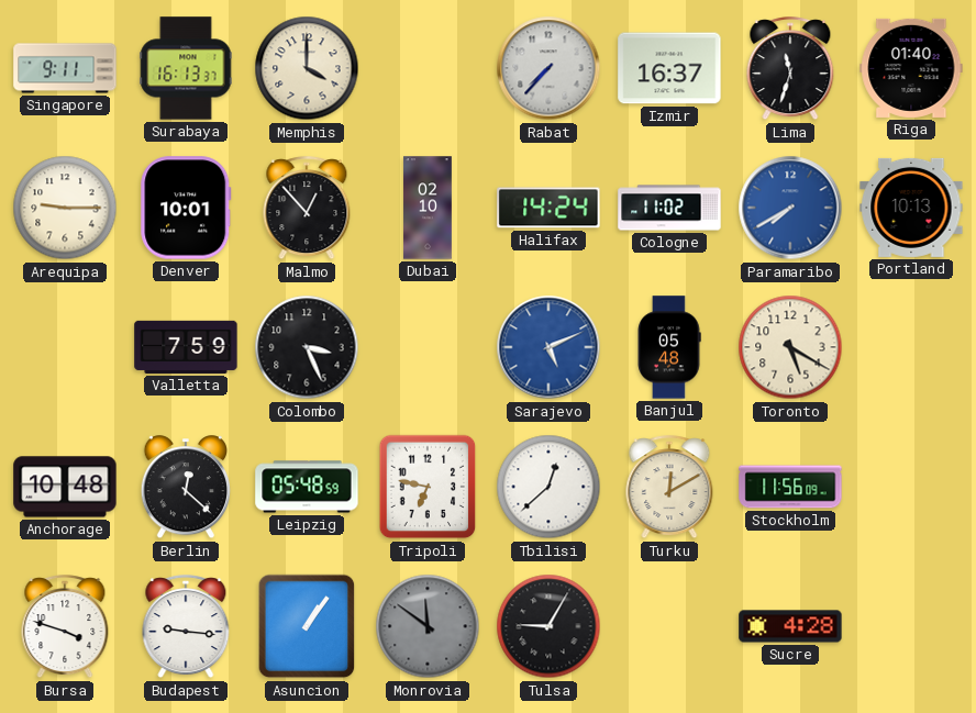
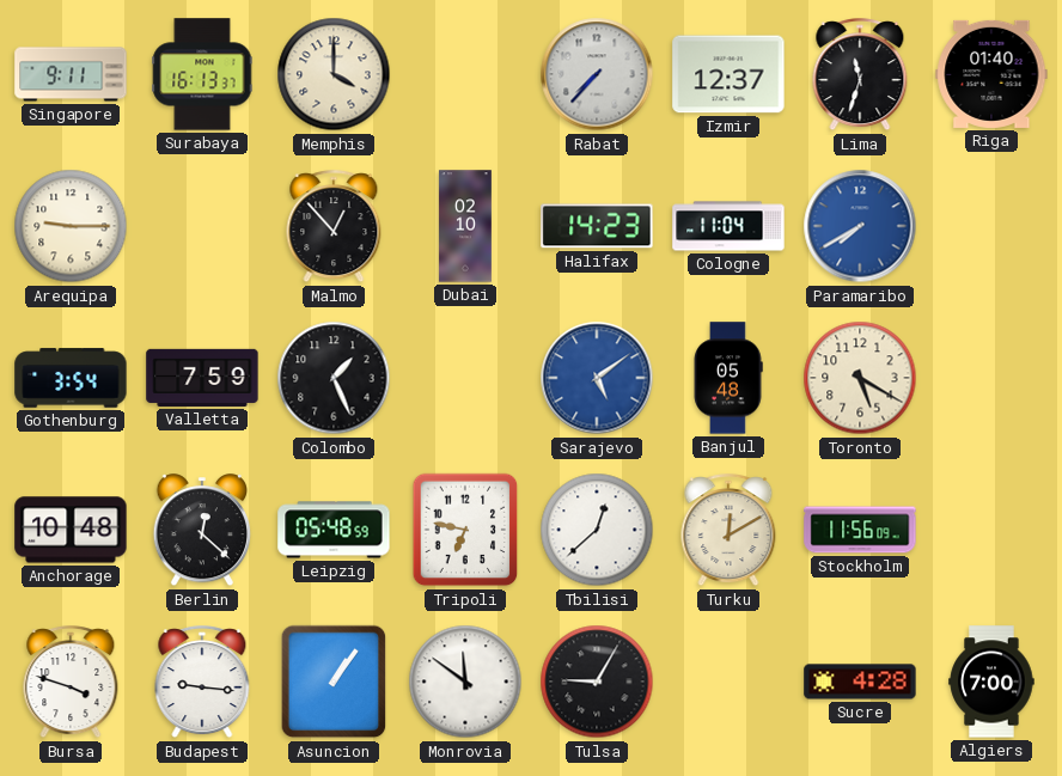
Izmir: 16:37 -> 12:37 (728, 74)
Denver: 10:01 -> none (186, 208)
Halifax: 14:24 -> 14:23 (597, 226)
Cologne: 11:02 -> 11:04 (728, 226)
Portland: 10:13 -> none (911, 208)
Gothenburg: none -> 3:54 (71, 378)
Colombo: 3:26 -> 1:26 (334, 378)
Sarajevo: 5:11 -> 5:09 (597, 378)
Monrovia dial: grey -> white (465, 682)
Algiers: none -> 7:00 (991, 682)
